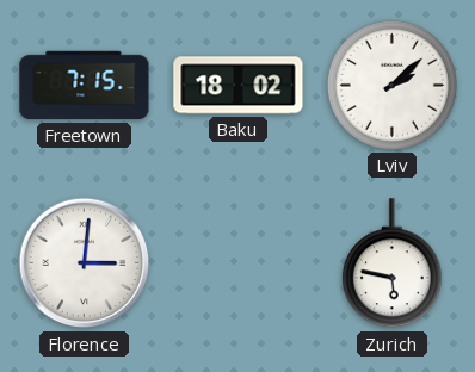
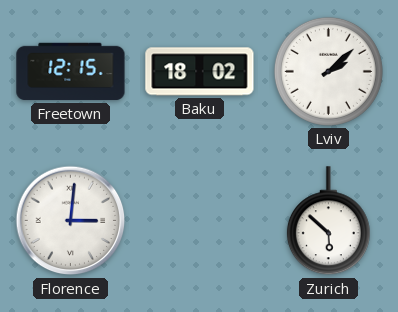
Freetown: 7:15 -> 12:15 (71, 72)
Zurich: 5:47 -> 5:52 (328, 221)
